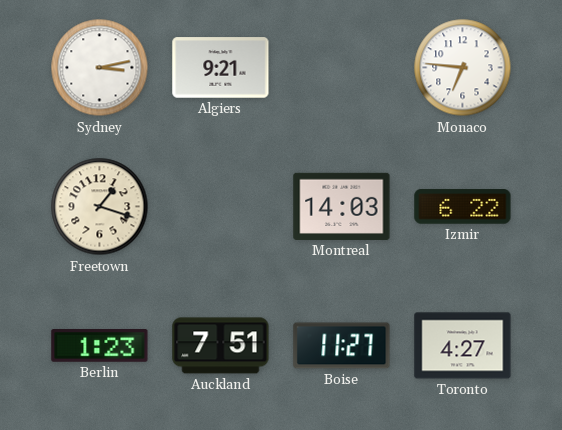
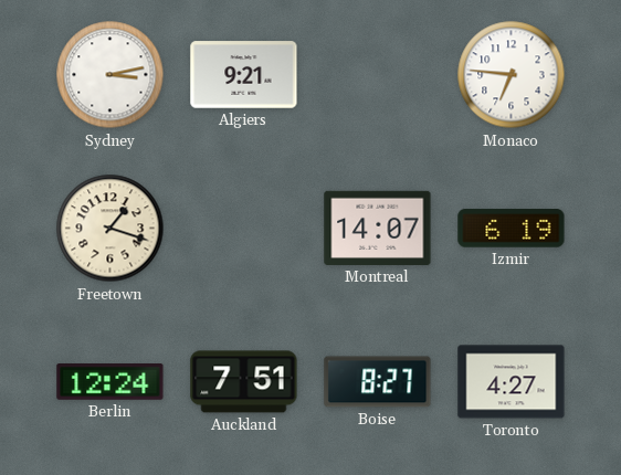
Montreal: 14:03 -> 14:07 (378, 228)
Izmir: 6:22 -> 6:19 (512, 229)
Berlin: 1:23 -> 12:24 (110, 382)
Boise: 11:27 -> 8:27 (378, 382)
